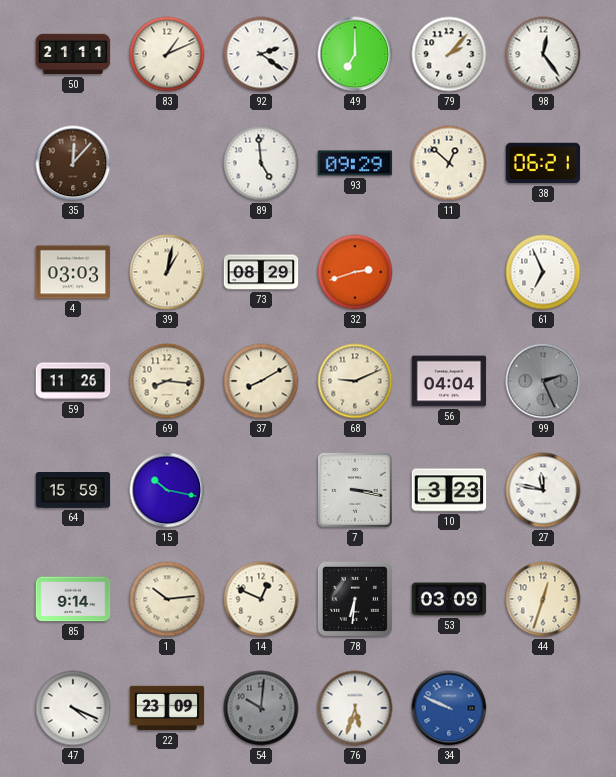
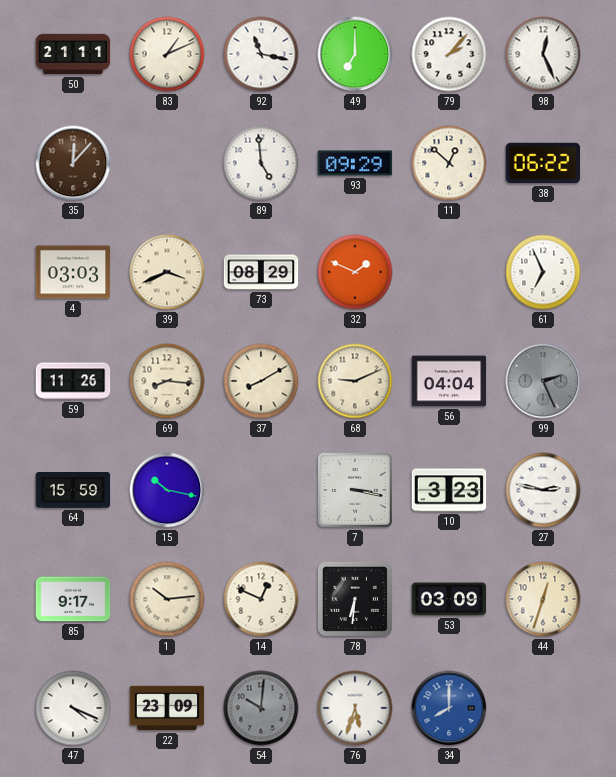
92: 2:21 -> 11:17 (261, 54)
98: 12:24 -> 12:26 (543, 54)
38: 06:21 -> 06:22 (543, 163)
39: 1:02 -> 3:41 (167, 272)
32: 2:42 -> 1:49 (355, 272)
27: 11:47 -> 2:47 (543, 490)
85: 9:14 -> 9:17 (73, 599)
34: 9:49 -> 8:00 (449, 708)
